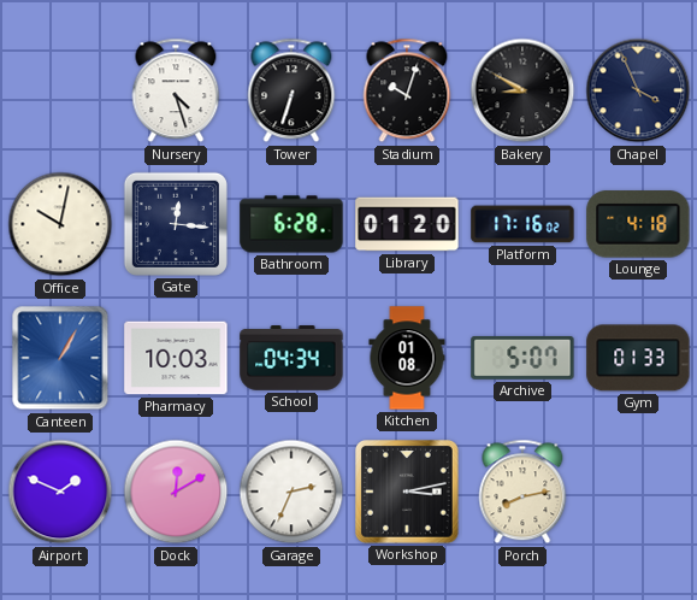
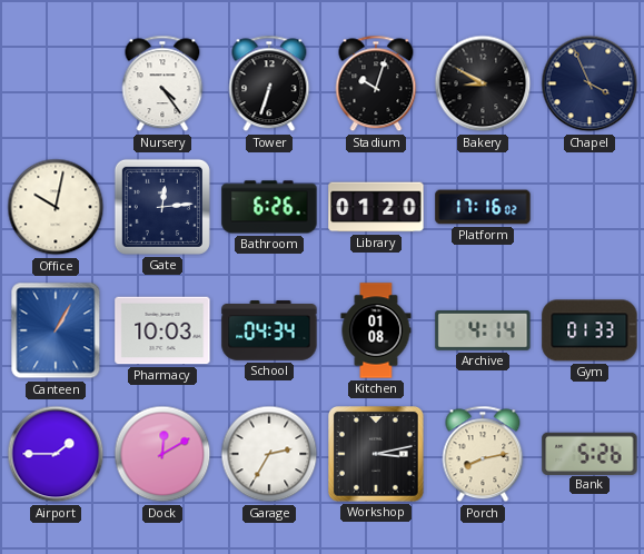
Nursery: 4:27 -> 4:24 (162, 83)
Gate: 12:16 -> 12:14 (162, 207)
Bathroom: 6:28 -> 6:26 (269, 207)
Lounge: 4:18 -> none (638, 224)
Archive: 5:07 -> 4:14 (483, 330)
Airport: 1:49 -> 1:45 (56, 454)
Garage: 2:34 -> 2:35 (269, 454)
Bank: none -> 5:26 (589, 453)
